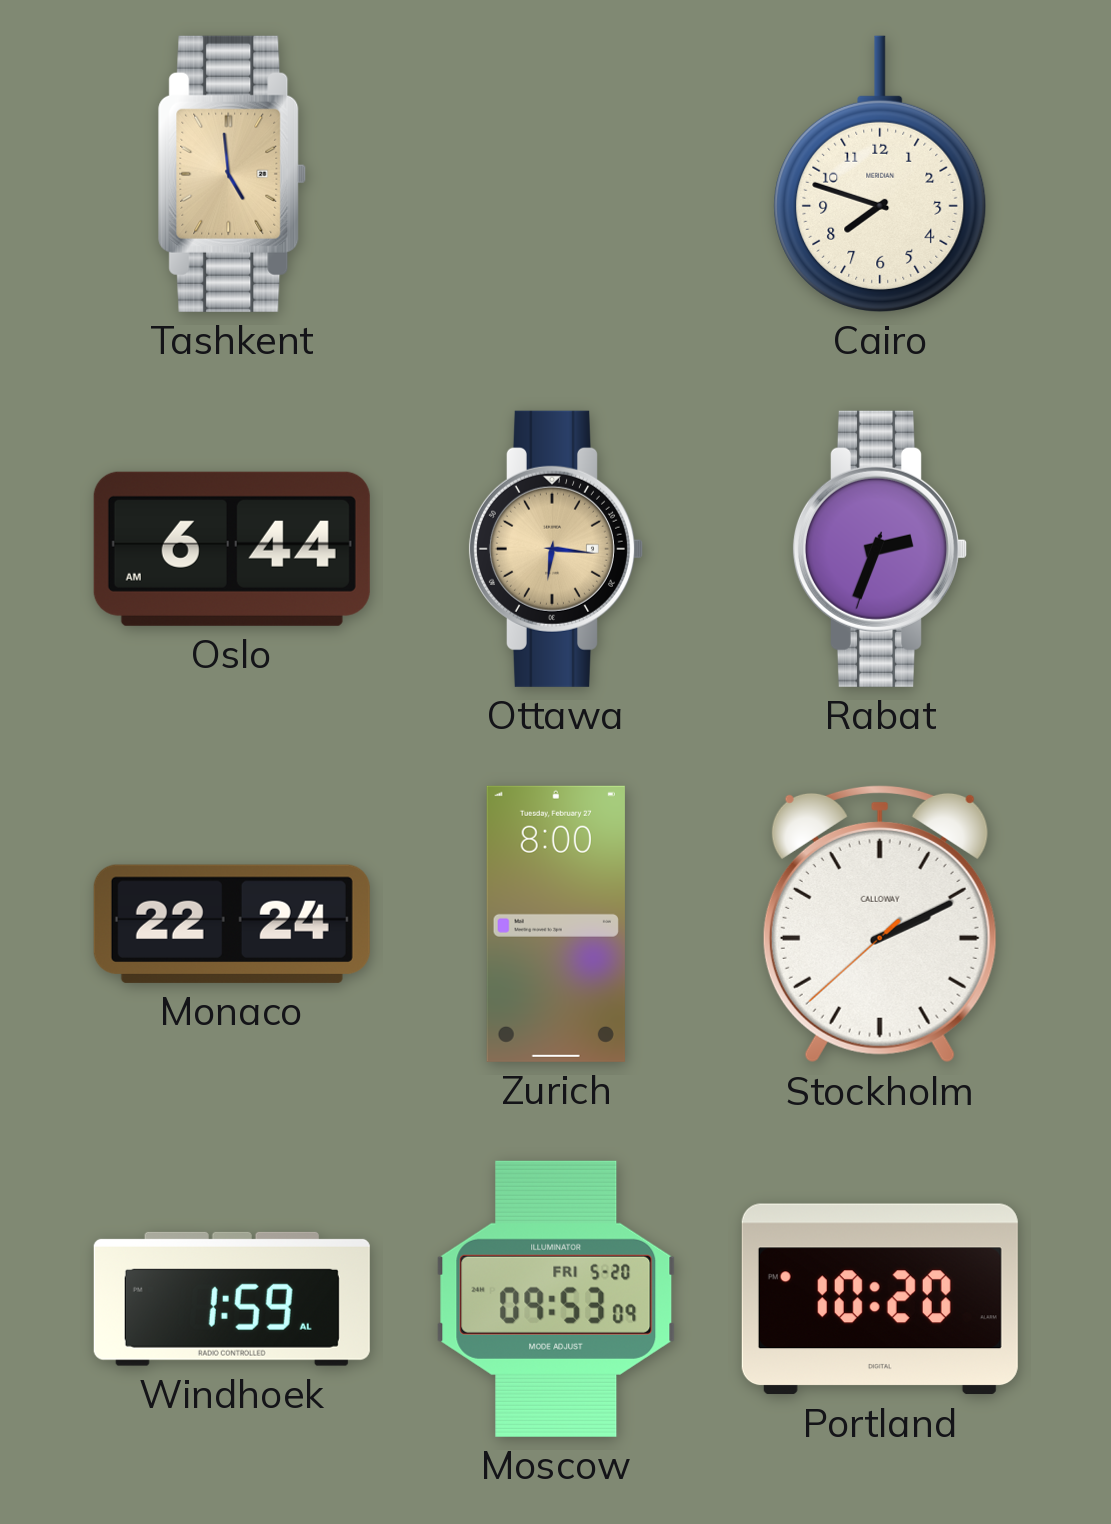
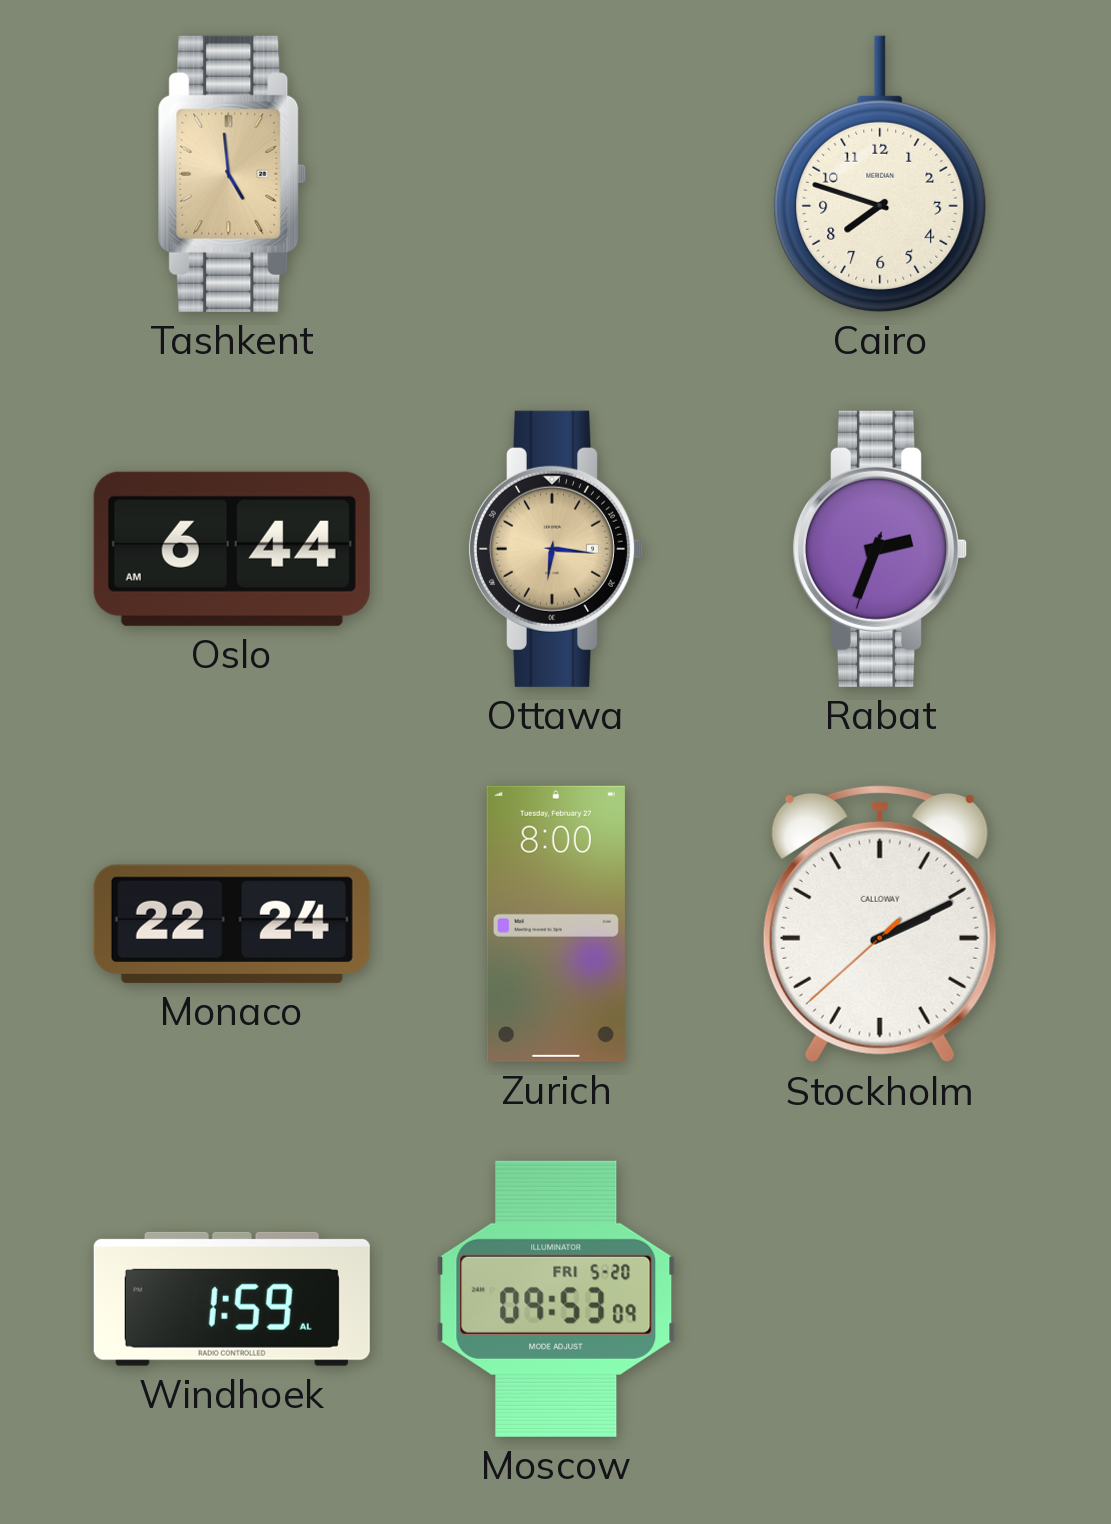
Portland: 10:20 -> none (880, 1299)
